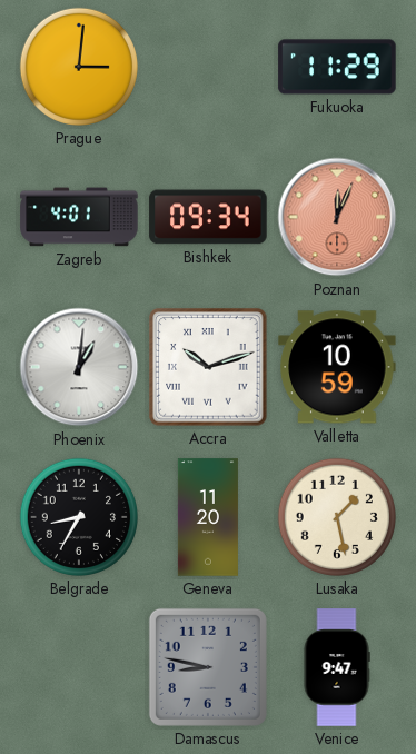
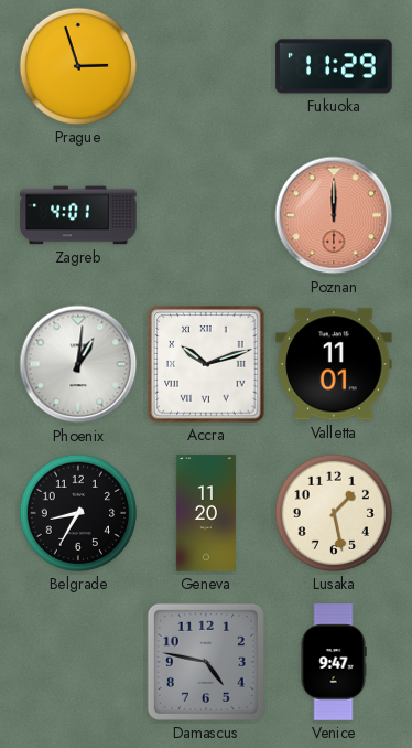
Prague: 3:01 -> 2:57 (78, 66)
Bishkek: 09:34 -> none (208, 217)
Poznan: 12:04 -> 12:00 (334, 215)
Valletta: 10:59 -> 11:01 (334, 364)
Damascus: 8:47 -> 4:47 (206, 662)
